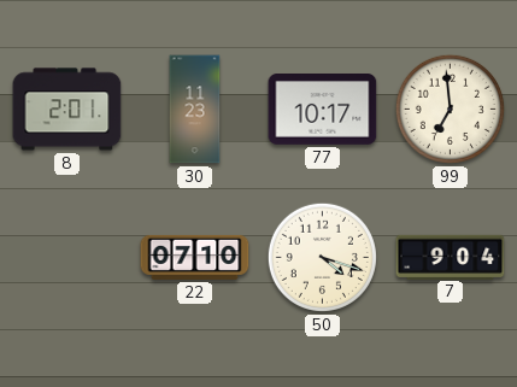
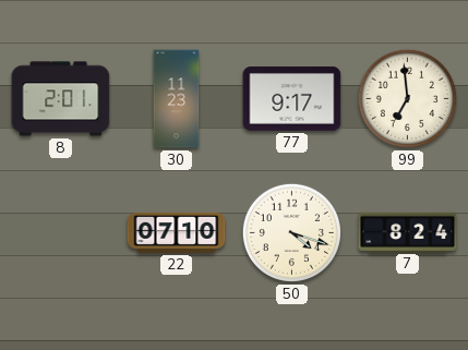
77: 10:17 -> 9:17 (292, 99)
7: 9:04 -> 8:24 (408, 232)
